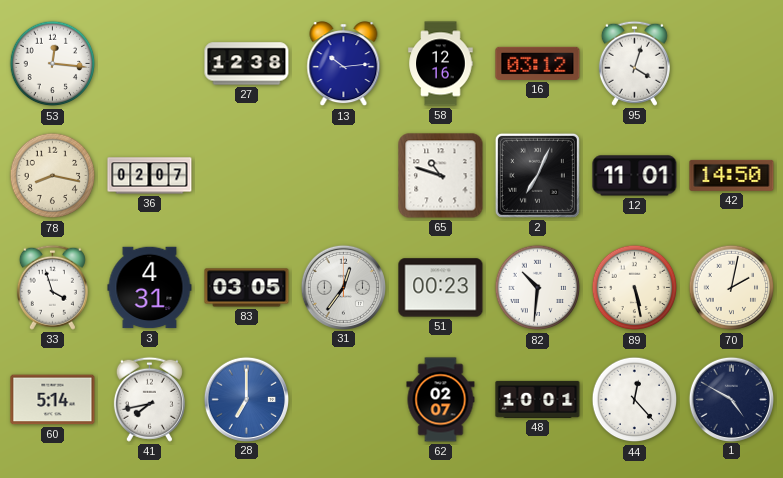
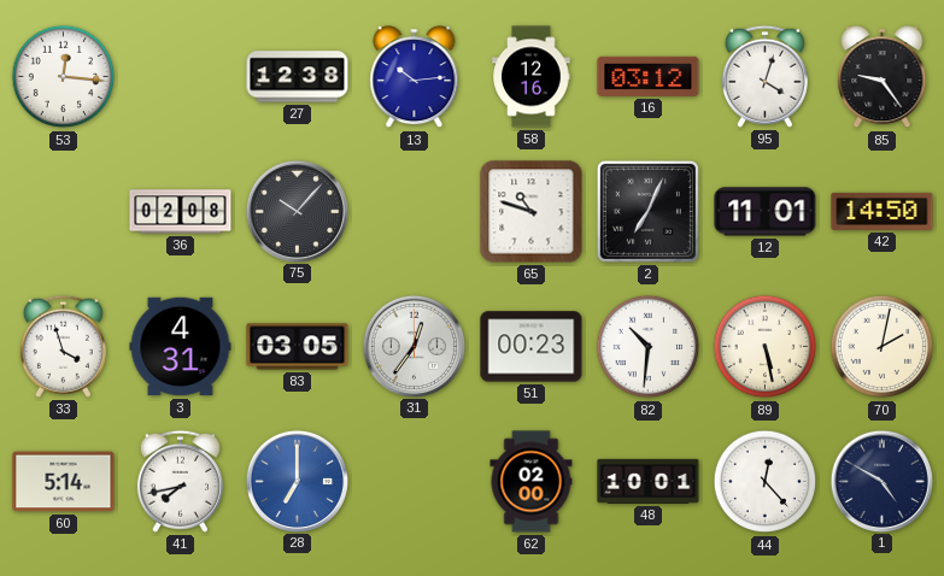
85: none -> 9:24 (883, 77)
78: 8:17 -> none (53, 176)
36: 02:07 -> 02:08 (181, 212)
75: none -> 10:07 (297, 211)
62: 02:07 -> 02:00 (532, 482)
